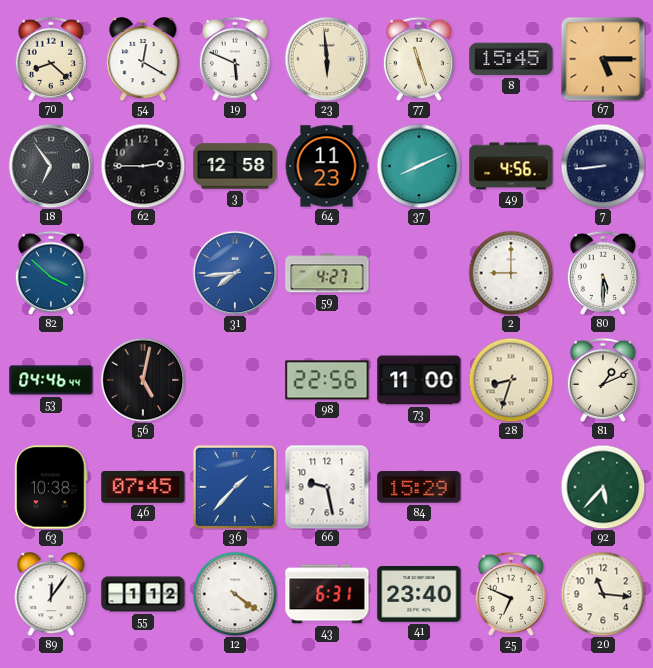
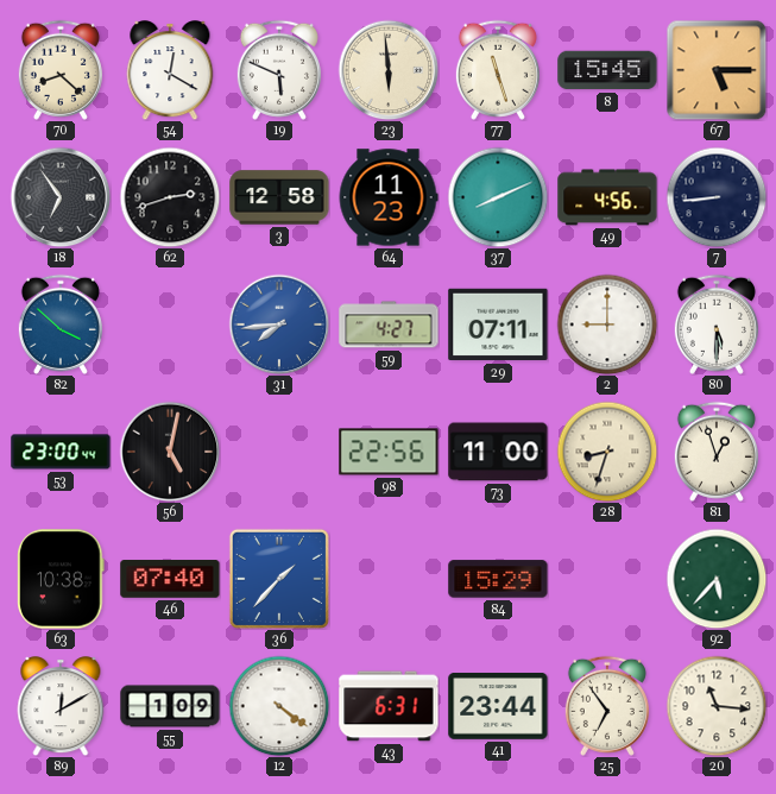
62: 2:45 -> 2:42 (170, 197)
29: none -> 07:11 (498, 324)
53: 04:46 -> 23:00 (61, 452)
81: 1:11 -> 12:57 (717, 452)
46: 07:45 -> 07:40 (170, 580)
66: 9:28 -> none (327, 487)
89: 12:06 -> 12:10 (61, 706)
55: 1:12 -> 1:09 (170, 706)
41: 23:40 -> 23:44 (498, 707)
25: 6:49 -> 6:54 (607, 706)
